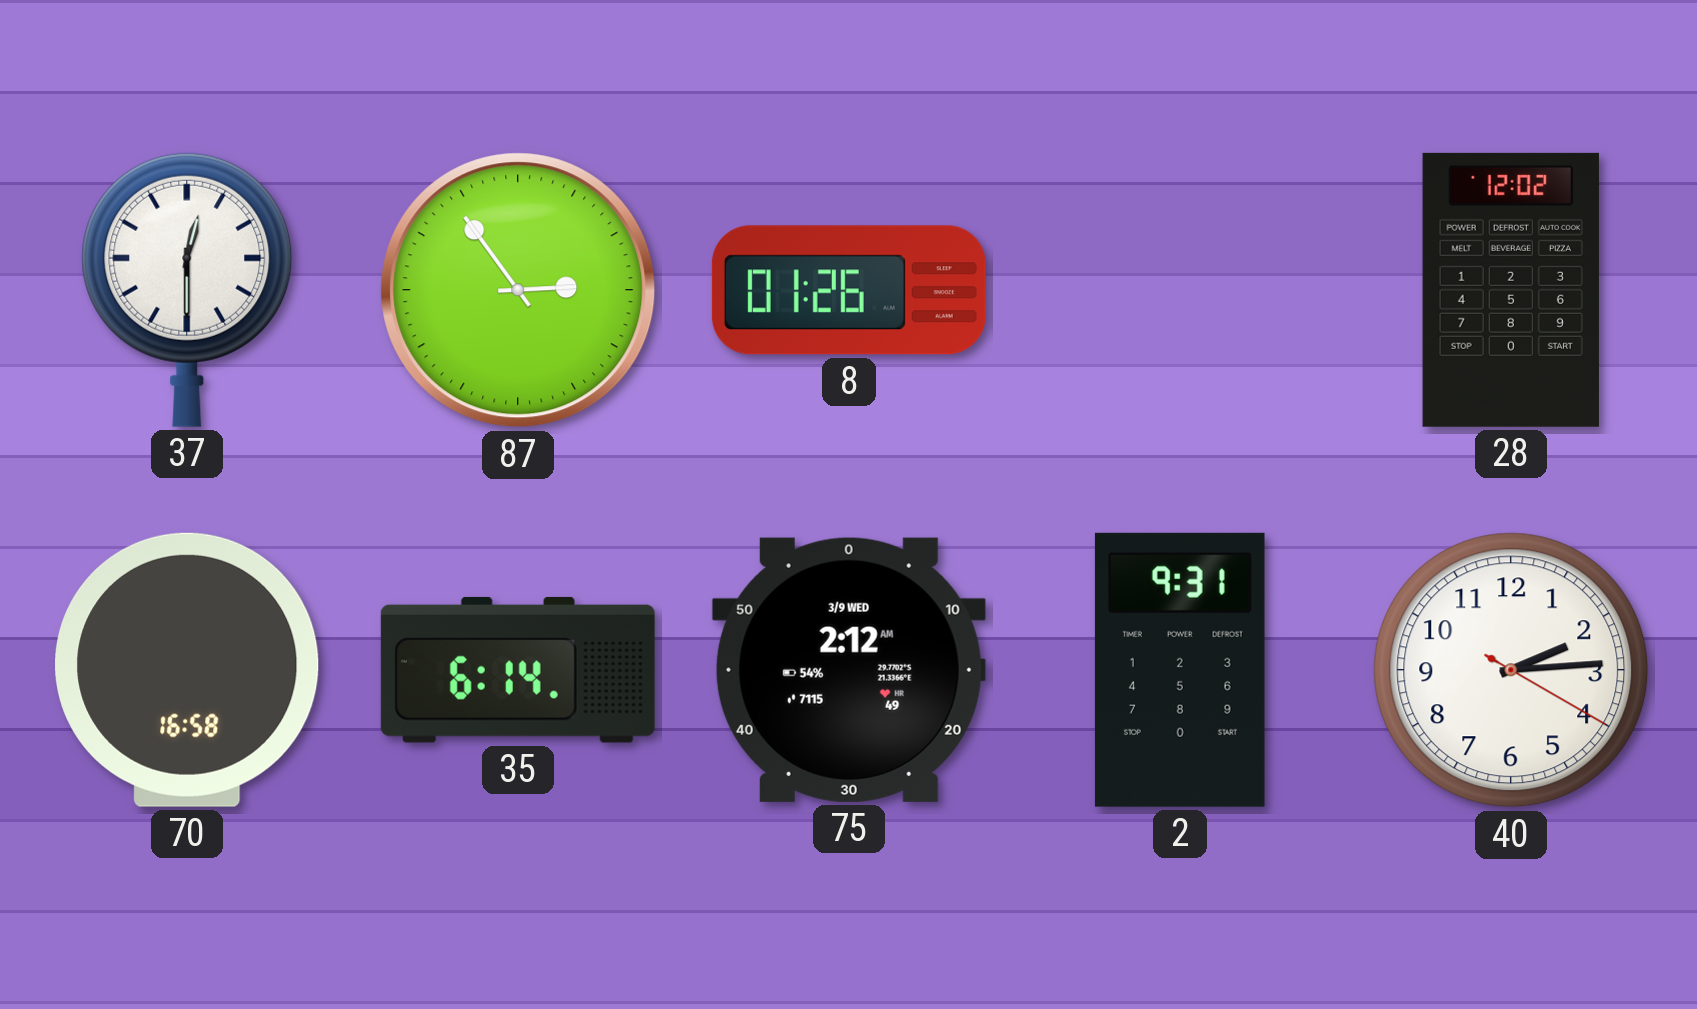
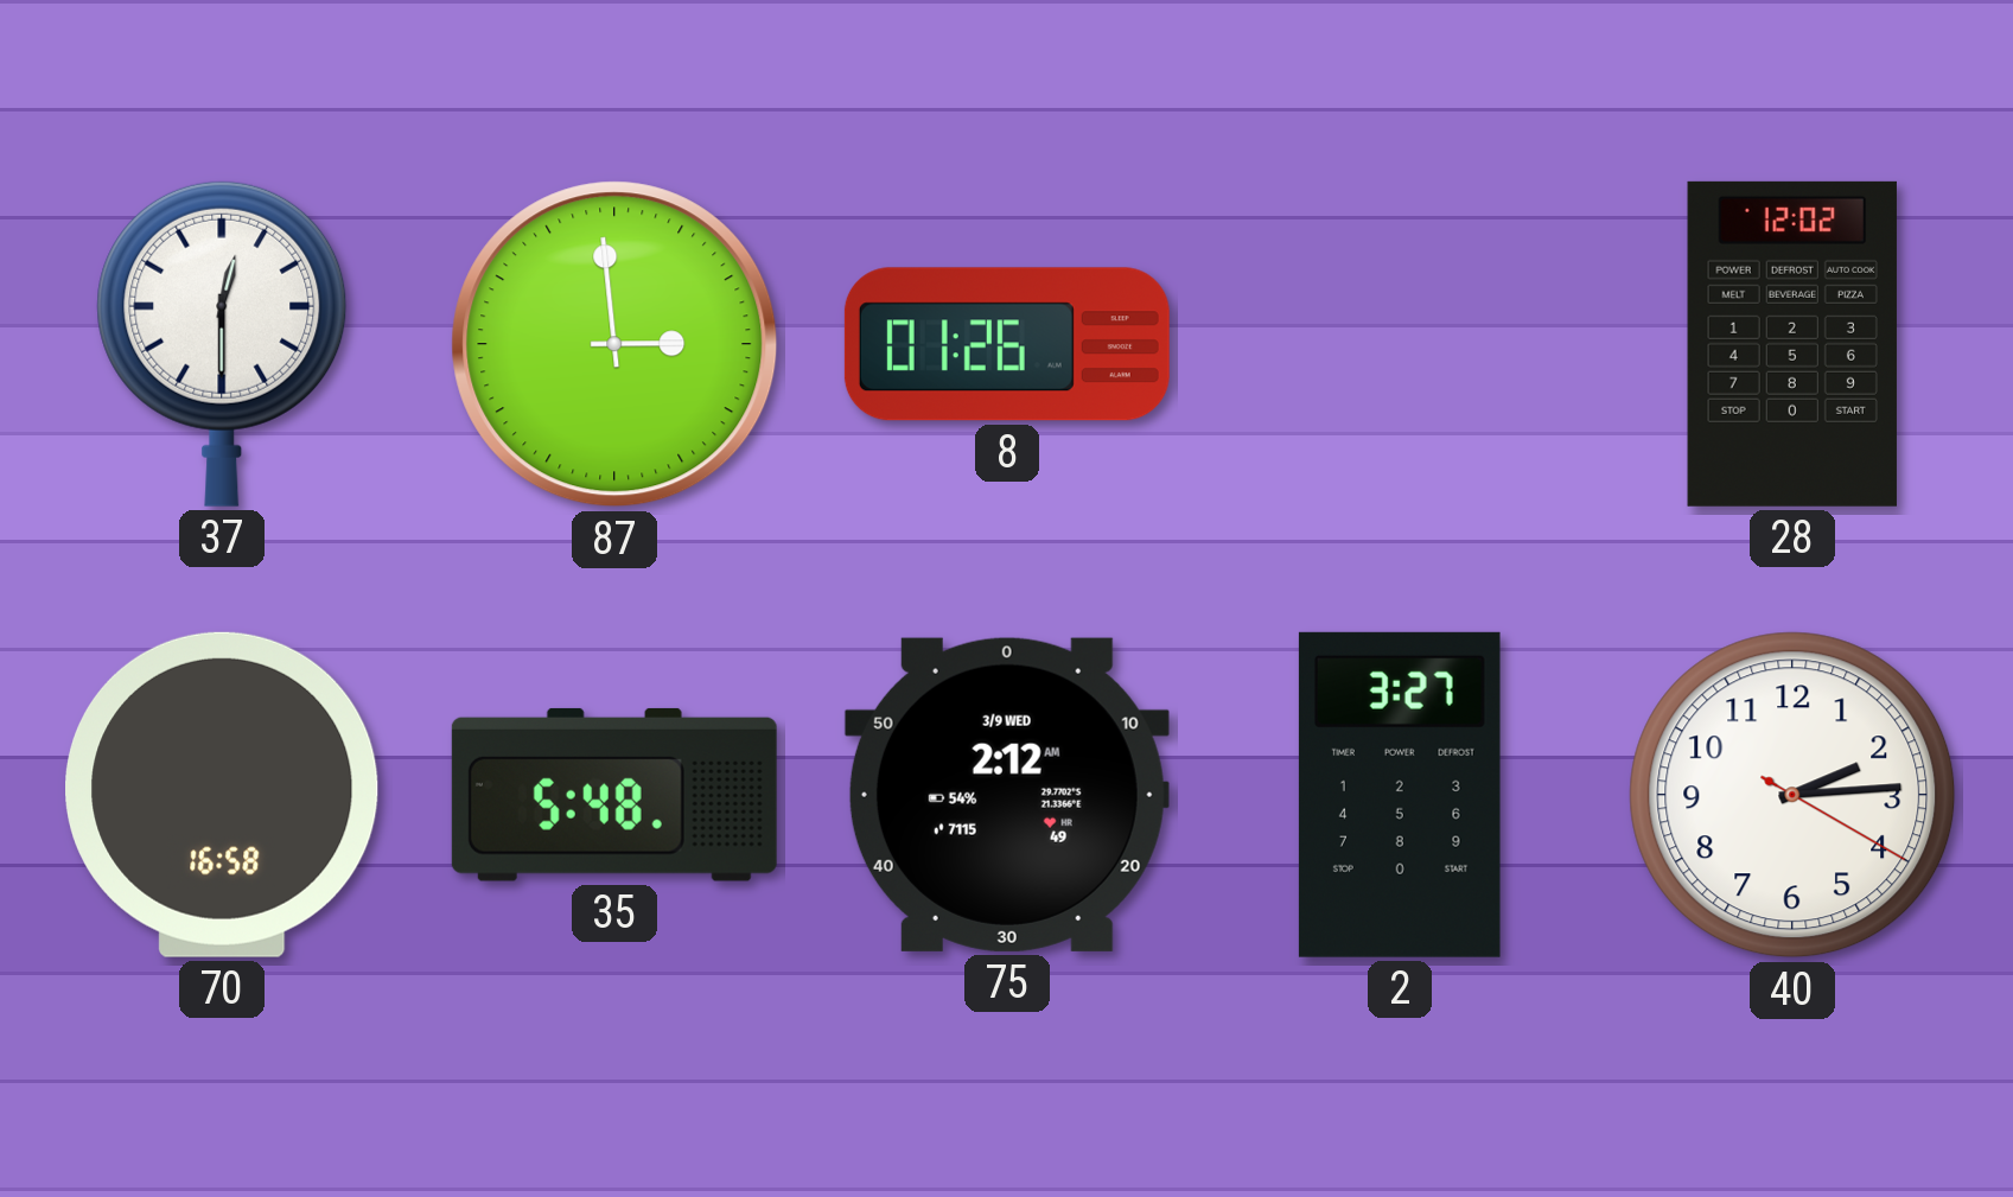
87: 2:54 -> 2:59 (614, 344)
35: 6:14 -> 5:48 (614, 795)
2: 9:31 -> 3:27 (1400, 795)
